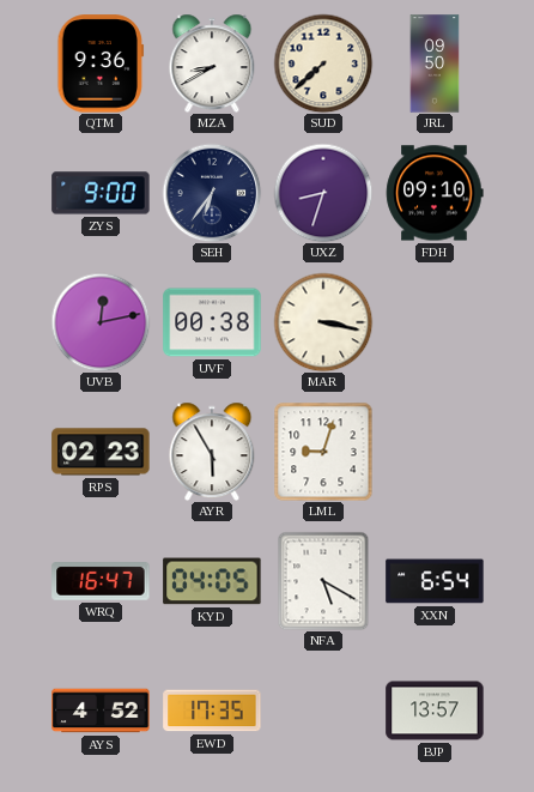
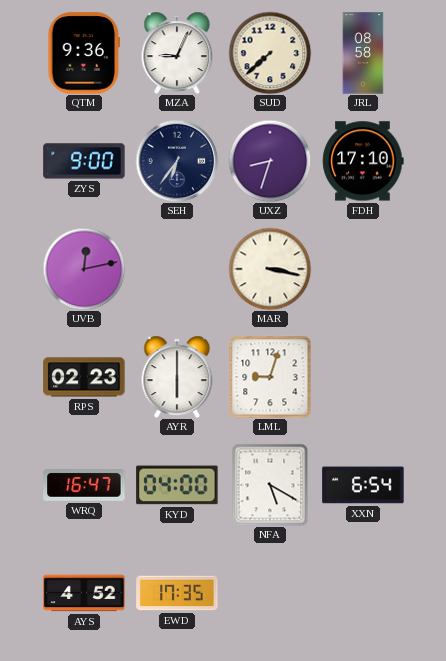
MZA: 8:40 -> 9:04 (177, 53)
JRL: 09:50 -> 08:58 (363, 53)
FDH: 09:10 -> 17:10 (363, 161)
UVF: 00:38 -> none (212, 322)
AYR: 5:55 -> 6:00 (177, 377)
KYD: 04:05 -> 04:00 (177, 485)
BJP: 13:57 -> none (435, 711)
